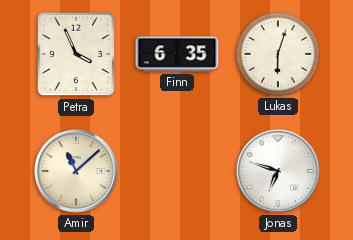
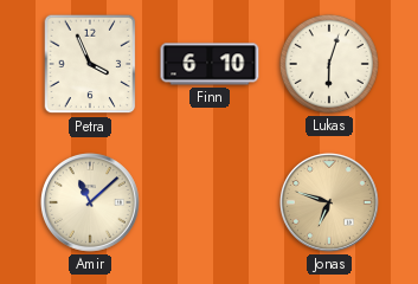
Finn: 6:35 -> 6:10 (210, 64)
Jonas dial: white -> champagne (329, 202)
